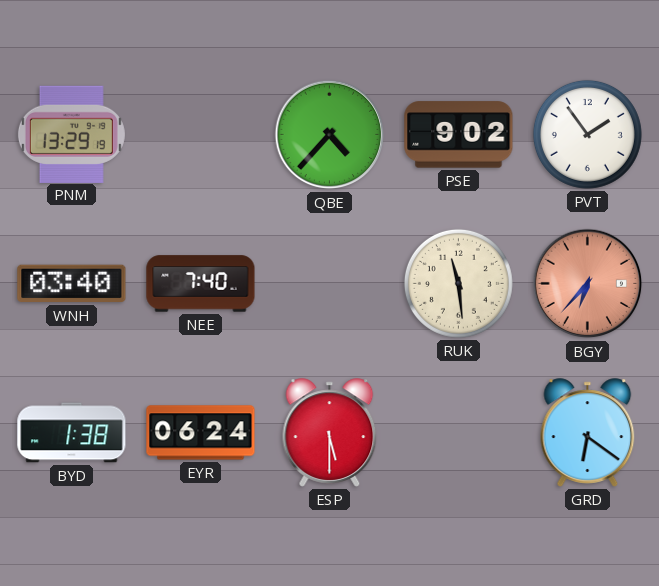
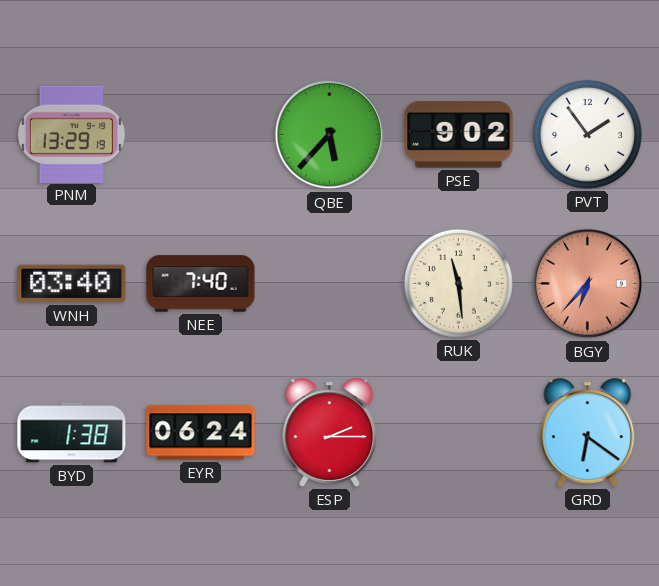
QBE: 4:37 -> 5:37 (330, 135)
ESP: 5:30 -> 2:15 (330, 433)
